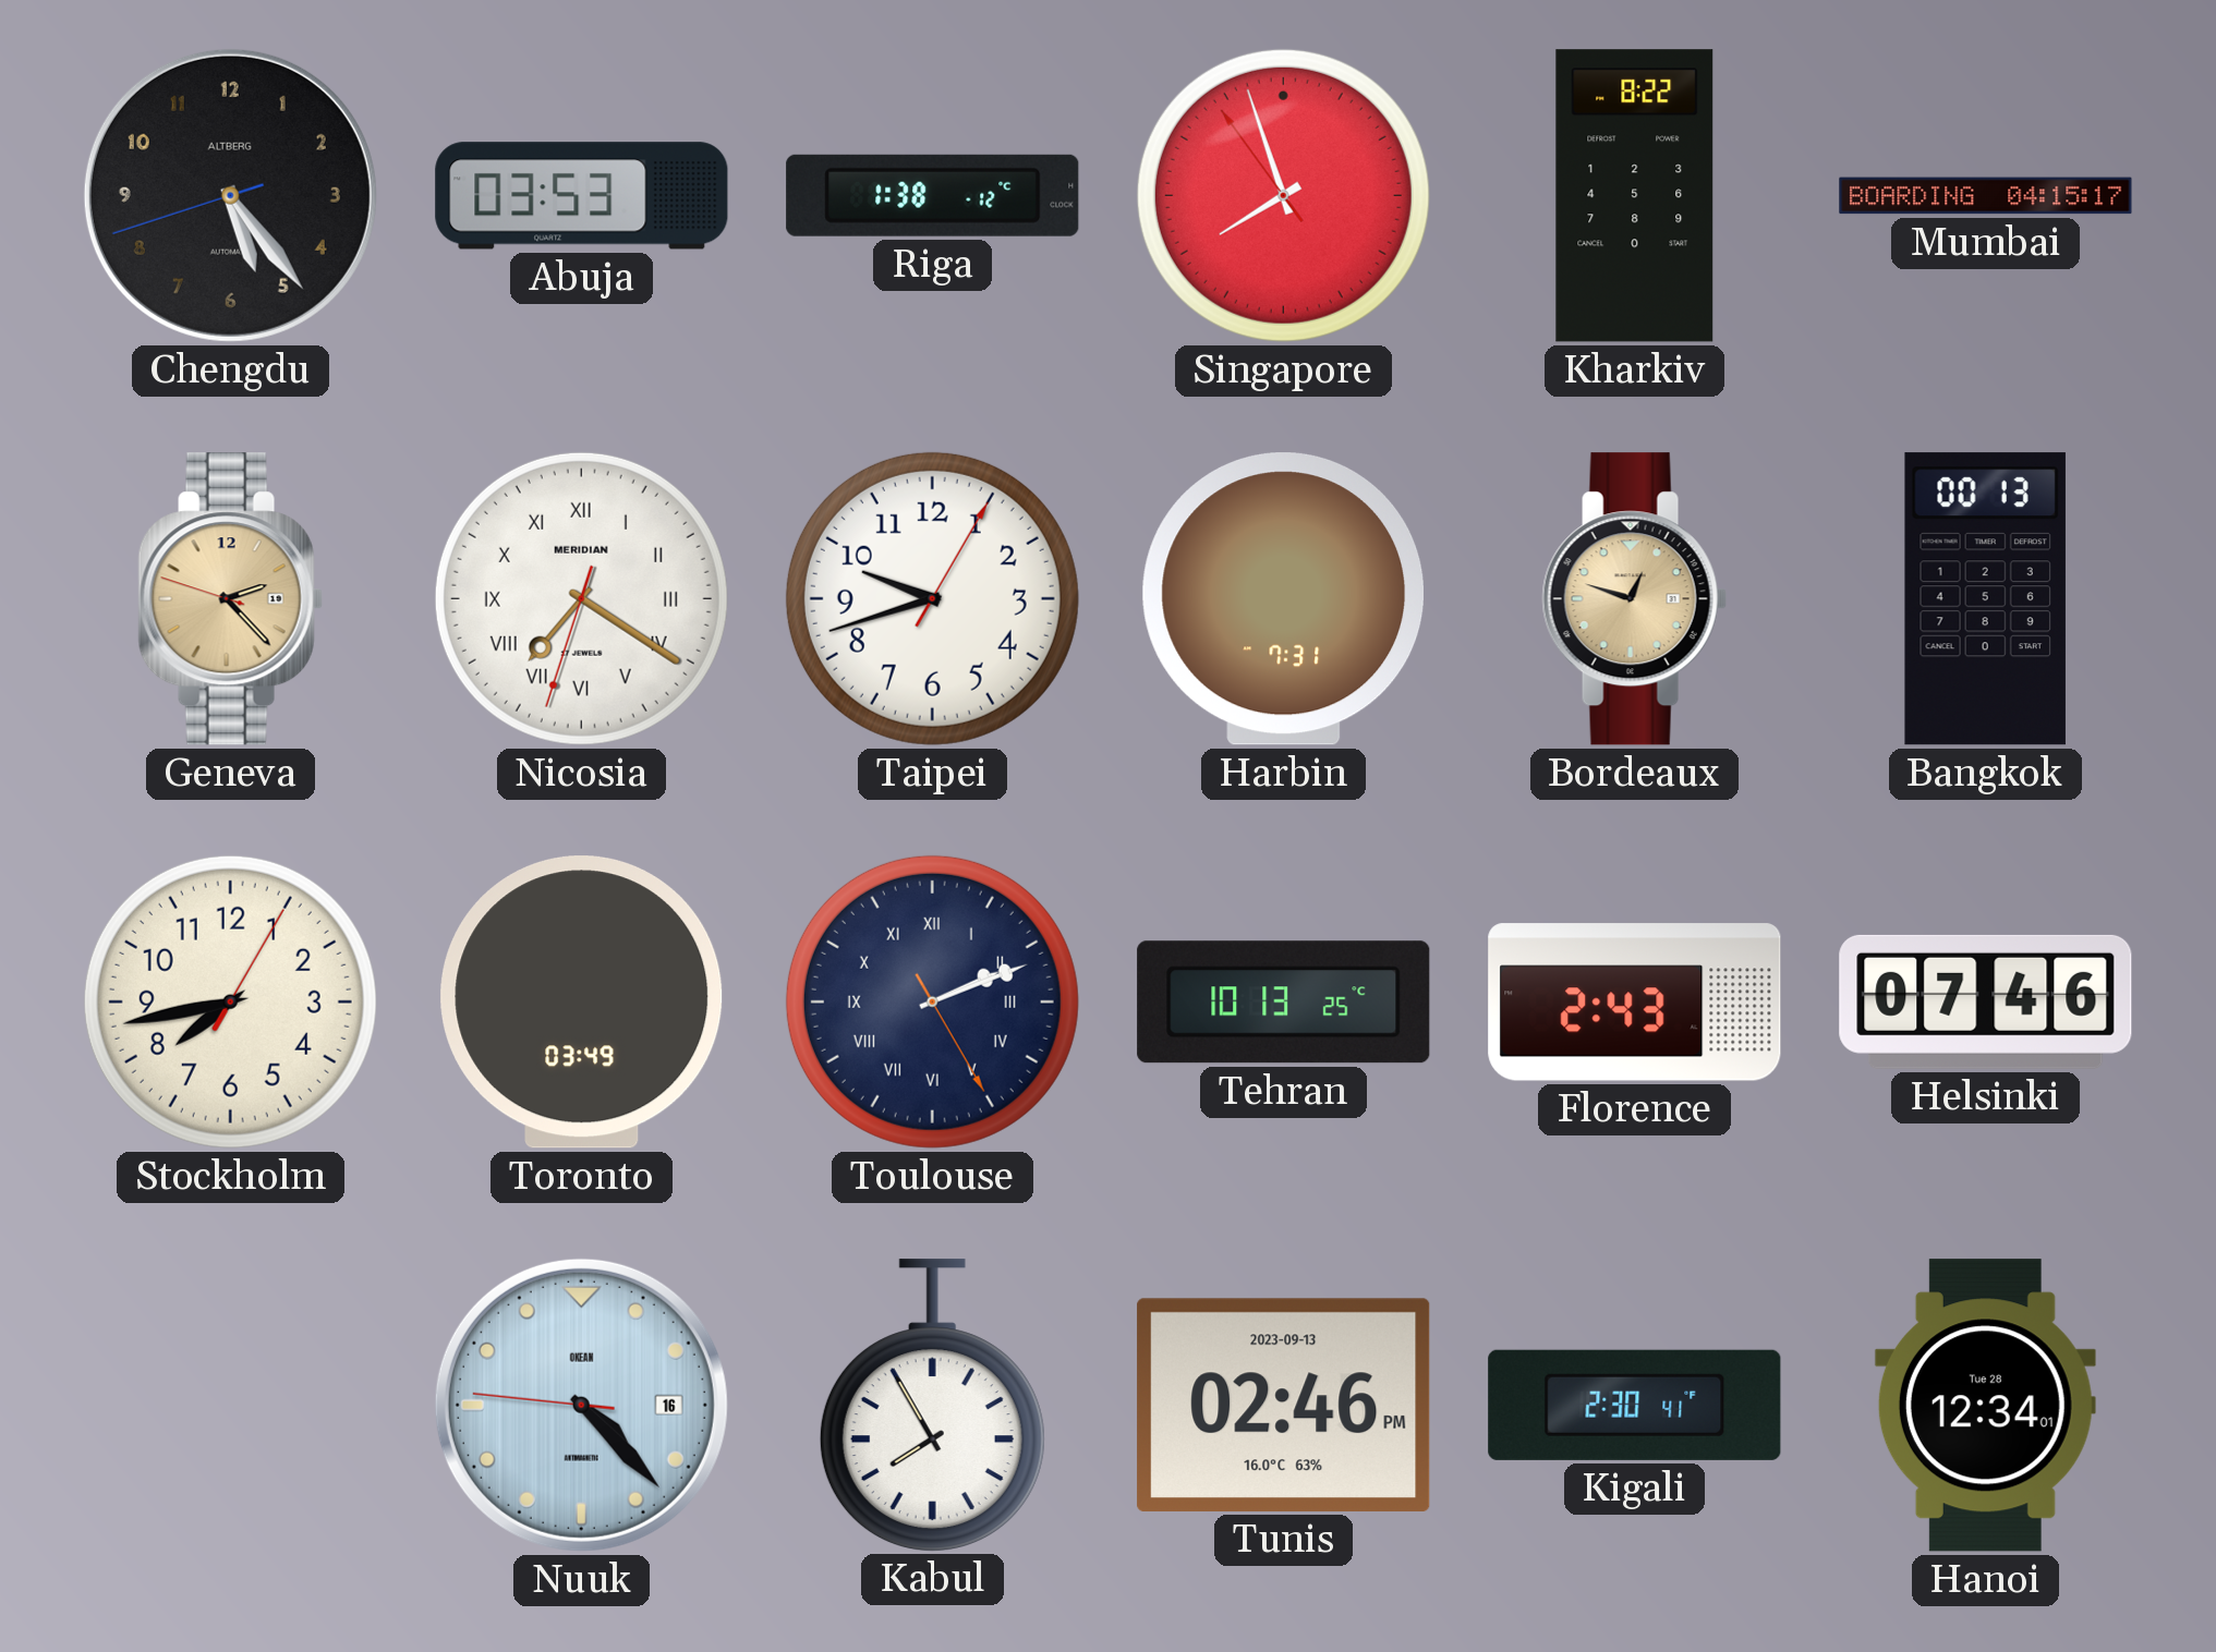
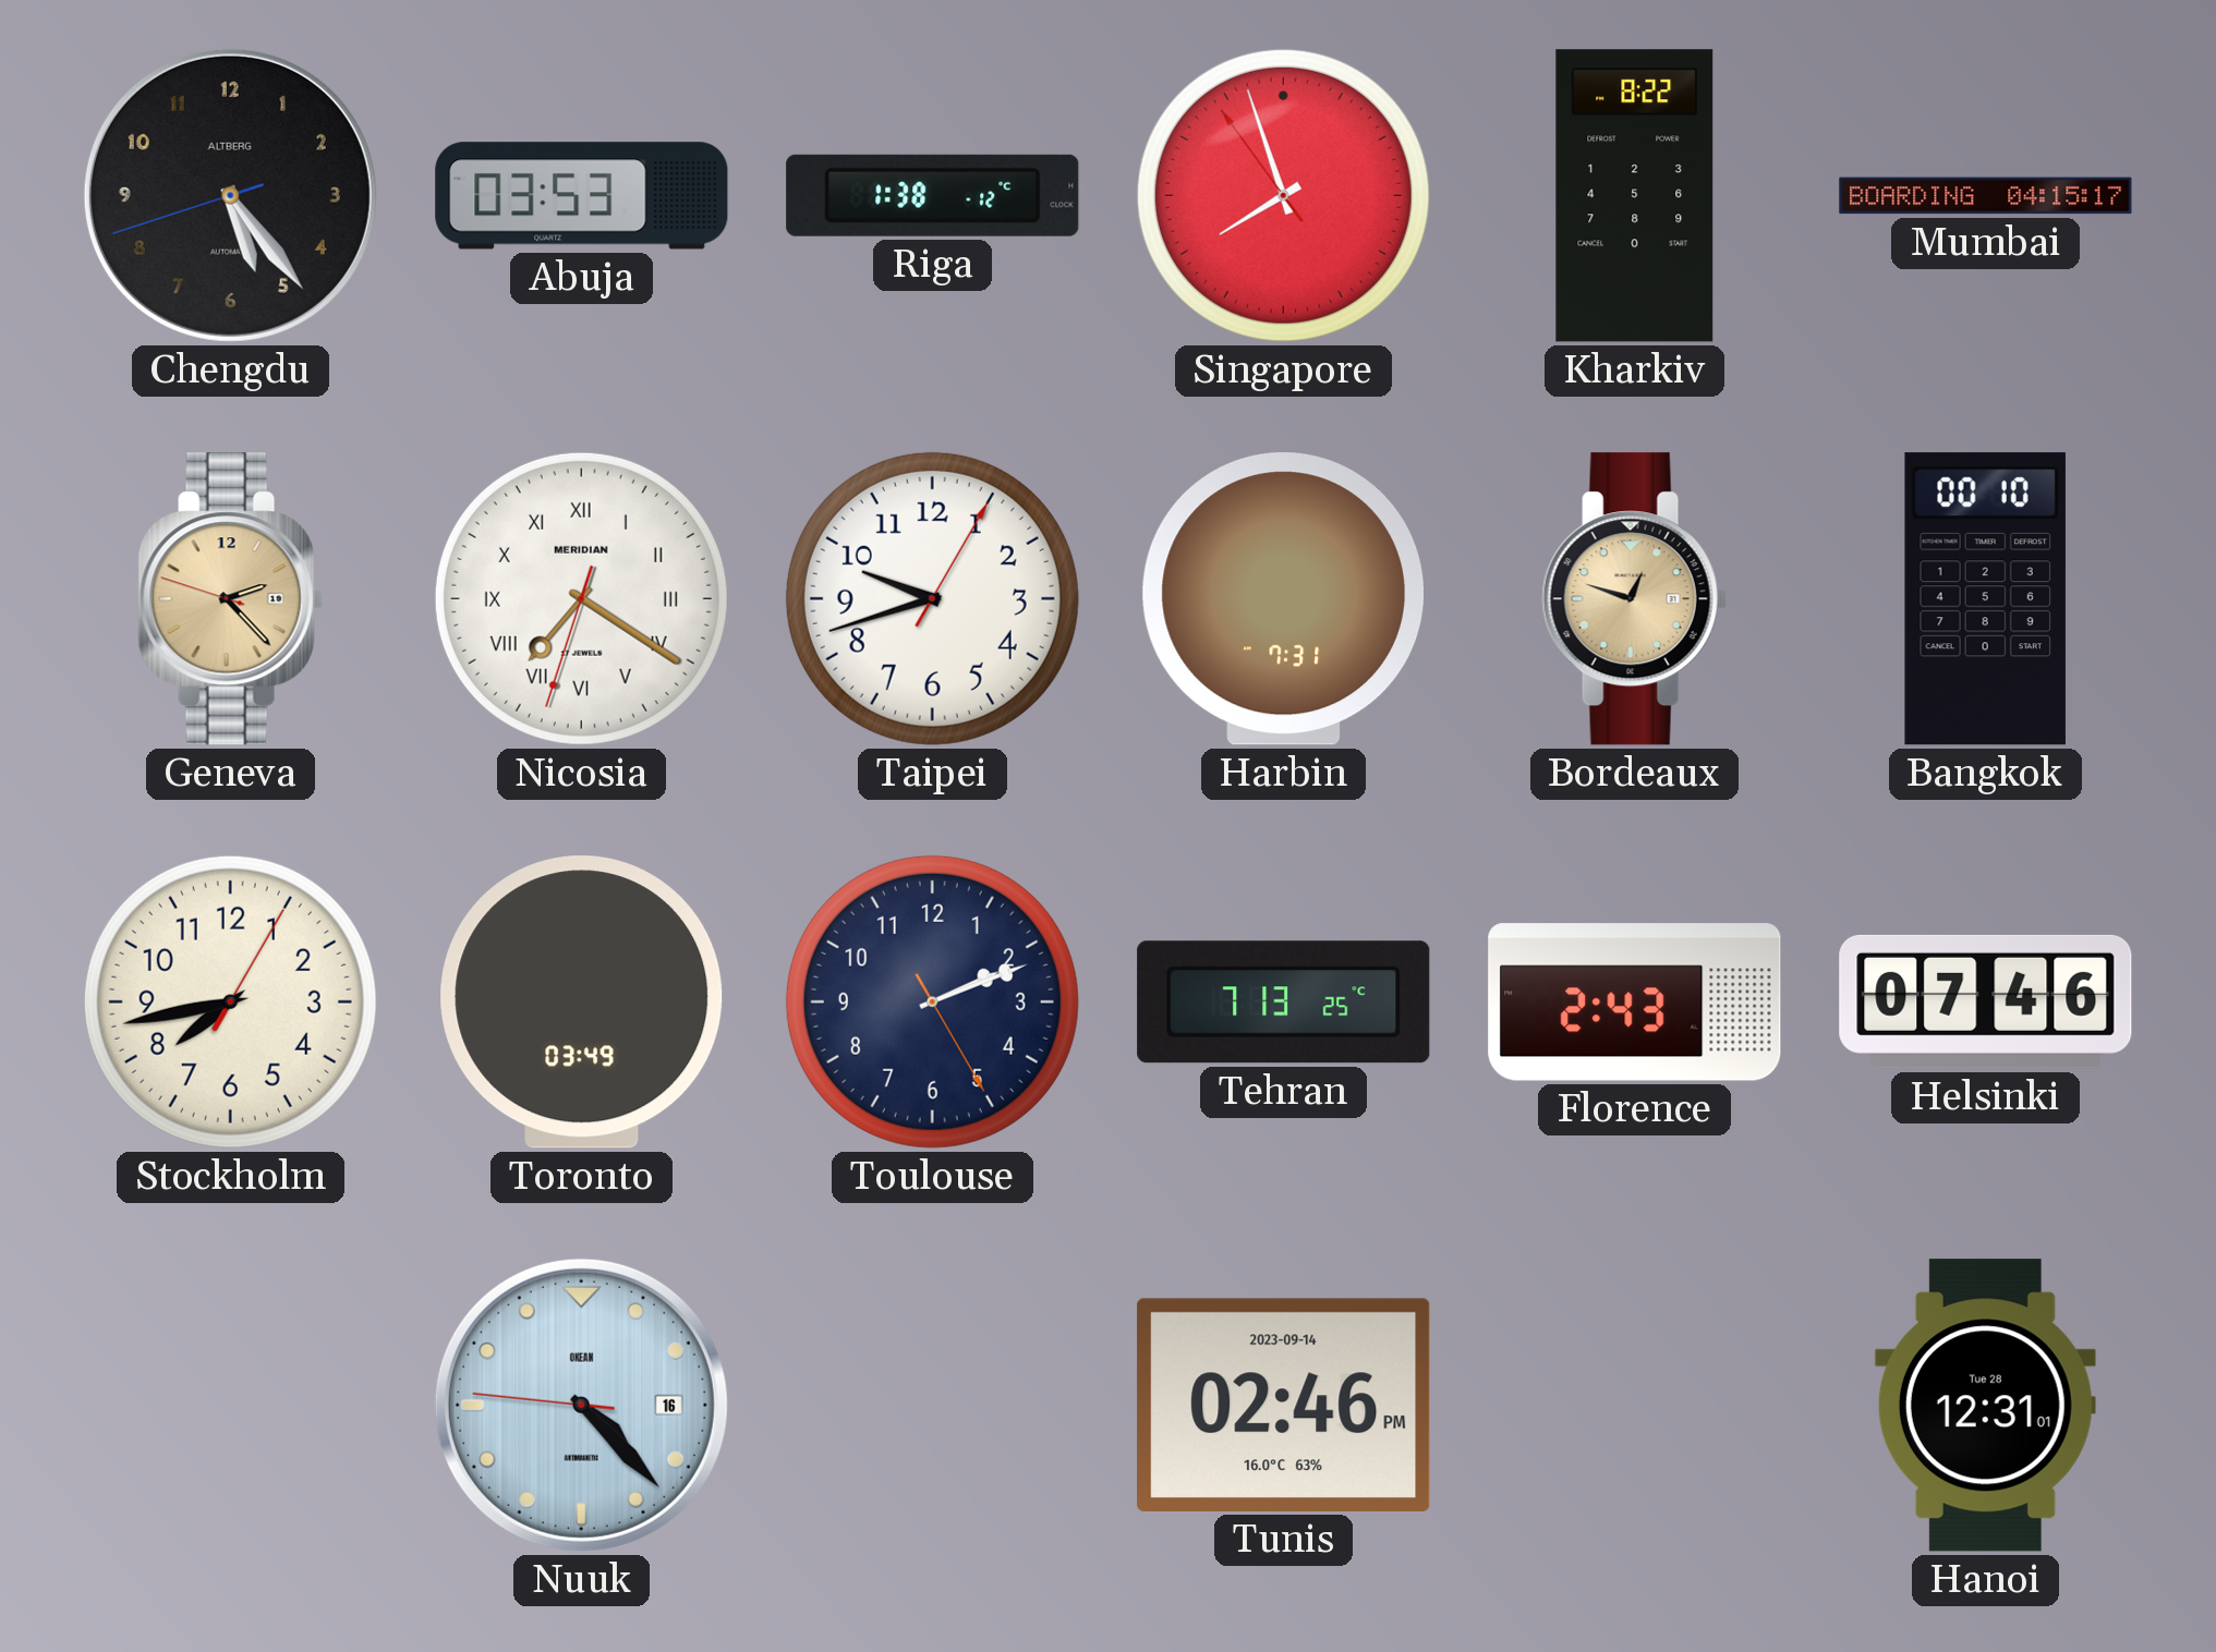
Bangkok: 00:13 -> 00:10 (1985, 599)
Toulouse numerals: Roman -> Arabic (932, 1001)
Tehran: 10:13 -> 7:13 (1284, 1003)
Kabul: 7:55 -> none (932, 1405)
Tunis date: 2023-09-13 -> 2023-09-14 (1284, 1405)
Kigali: 2:30 -> none (1635, 1405)
Hanoi: 12:34 -> 12:31 (1985, 1406)
